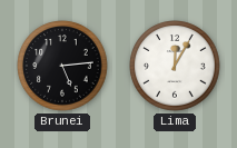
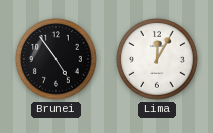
Brunei: 5:14 -> 4:54 (56, 59)
